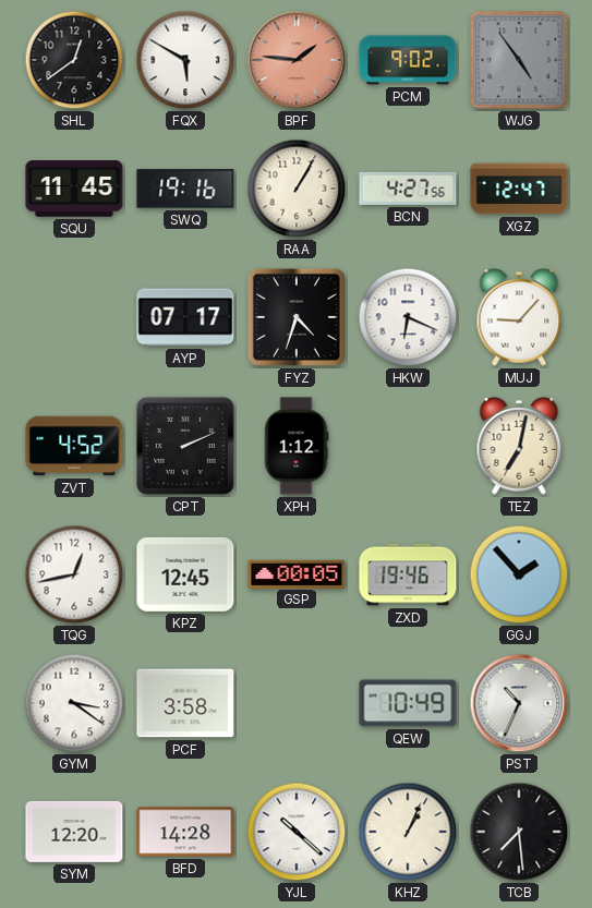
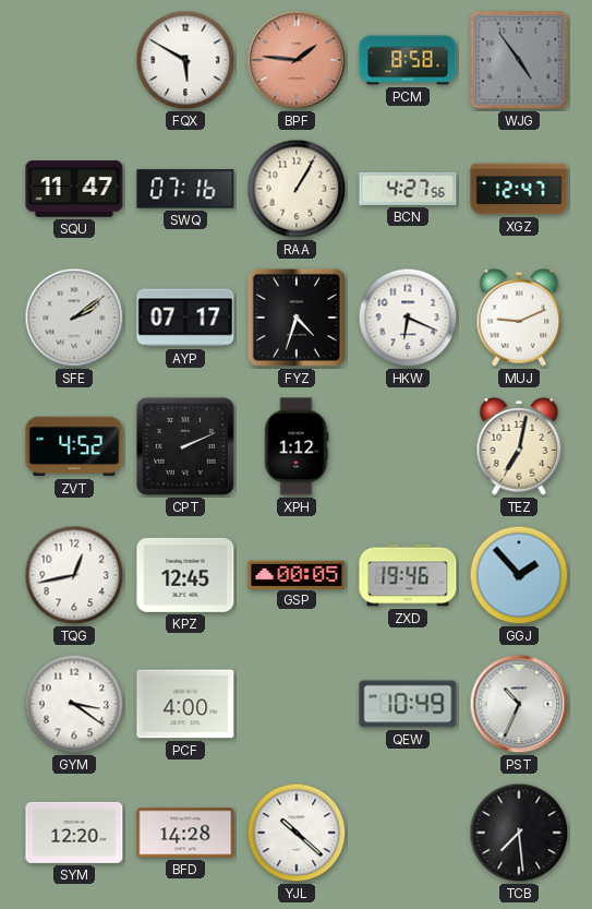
SHL: 12:39 -> none (74, 60)
PCM: 9:02 -> 8:58 (408, 60)
SQU: 11:45 -> 11:47 (74, 189)
SWQ: 19:16 -> 07:16 (185, 189)
SFE: none -> 2:09 (74, 318)
MUJ: 9:07 -> 9:11 (519, 318)
PCF: 3:58 -> 4:00 (185, 704)
KHZ: 1:04 -> none (408, 832)
